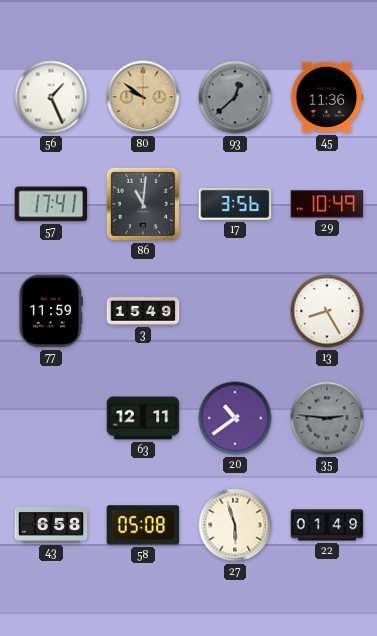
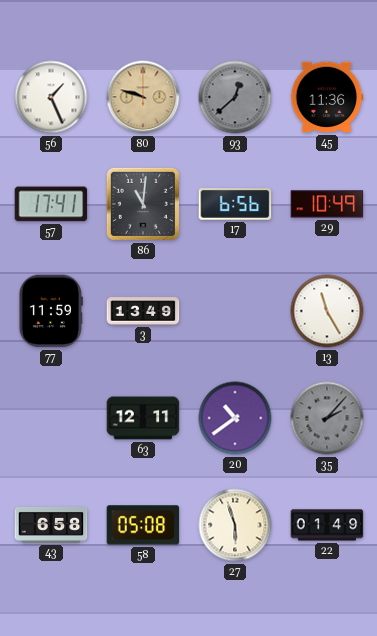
80: 9:51 -> 9:48 (143, 97)
17: 3:56 -> 6:56 (235, 205)
3: 15:49 -> 13:49 (143, 311)
13: 8:25 -> 11:25 (327, 311)
35: 2:46 -> 2:07 (327, 418)
